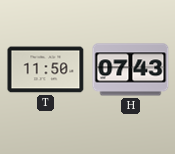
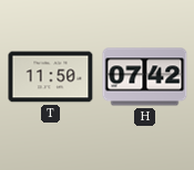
H: 07:43 -> 07:42 (145, 77)
